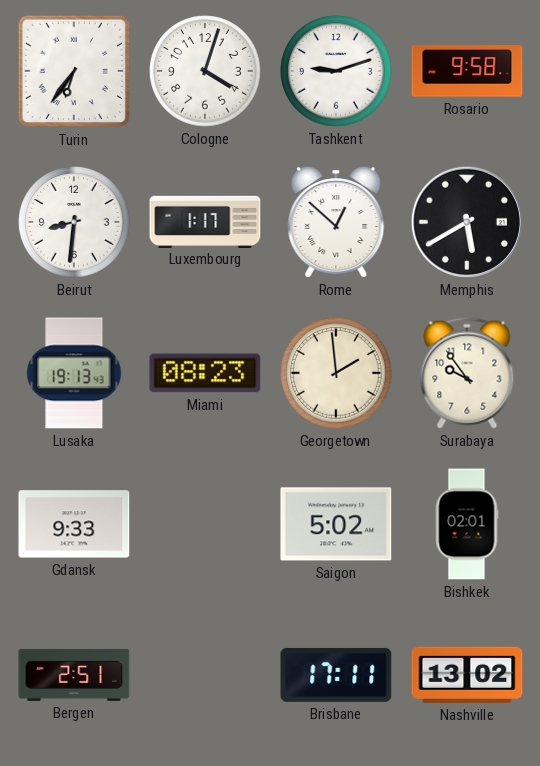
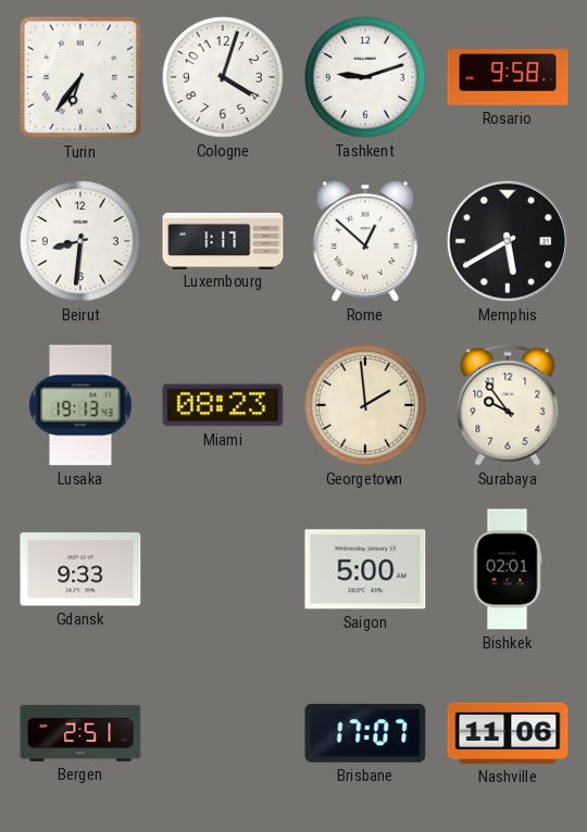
Saigon: 5:02 -> 5:00 (365, 569)
Brisbane: 17:11 -> 17:07 (365, 733)
Nashville: 13:02 -> 11:06 (508, 733)
